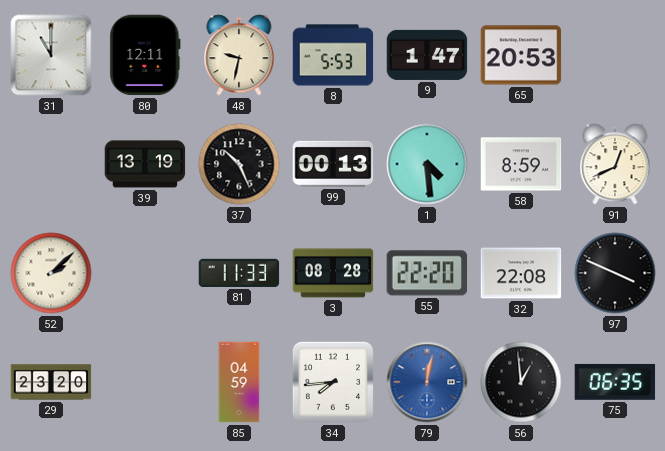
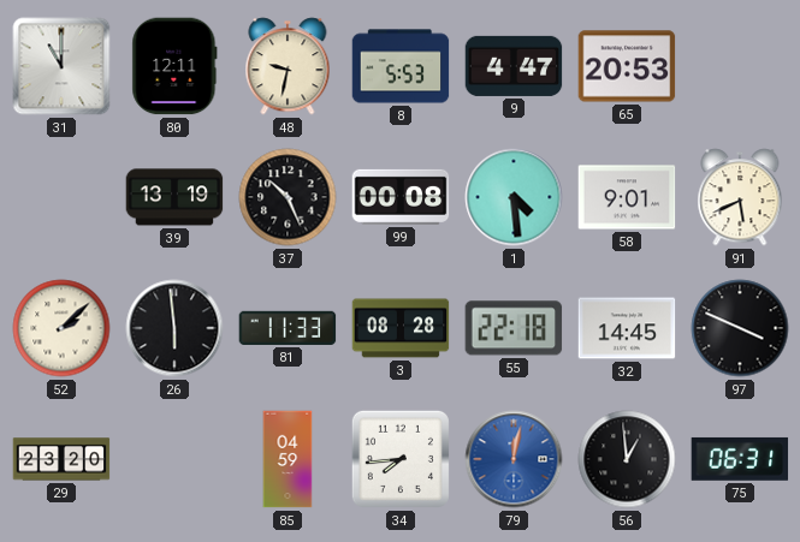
9: 1:47 -> 4:47 (514, 66)
99: 00:13 -> 00:08 (401, 197)
58: 8:59 -> 9:01 (627, 197)
91: 12:41 -> 5:41 (740, 197)
26: none -> 5:59 (174, 328)
55: 22:20 -> 22:18 (514, 328)
32: 22:08 -> 14:45 (627, 328)
75: 06:35 -> 06:31 (740, 459)
